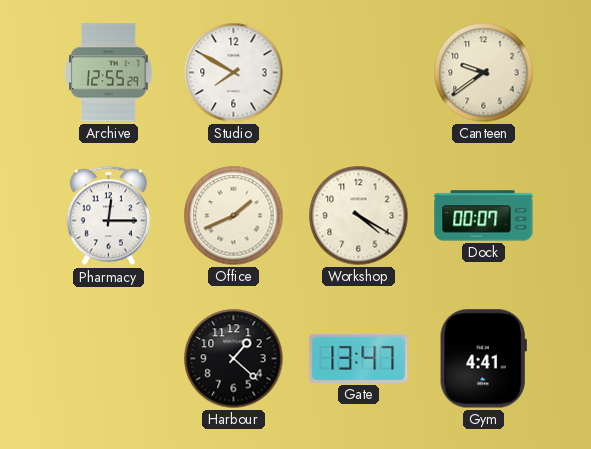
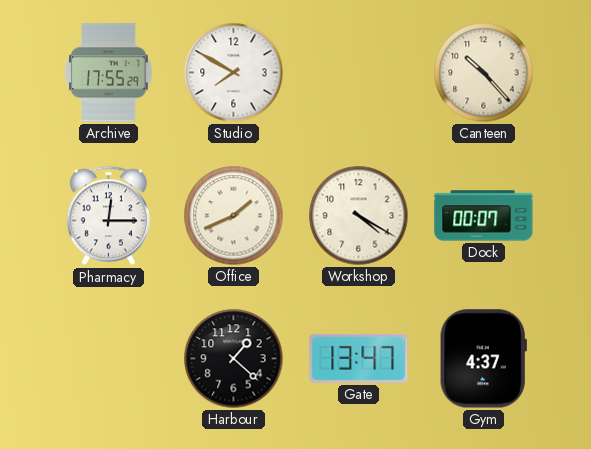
Archive: 12:55 -> 17:55 (109, 73)
Canteen: 9:39 -> 10:23 (484, 73)
Gym: 4:41 -> 4:37 (483, 359)
